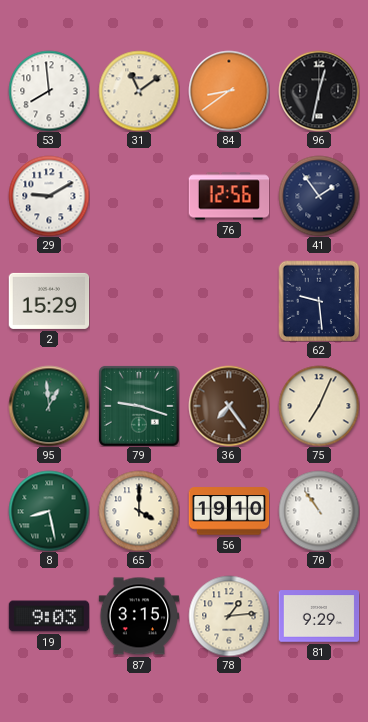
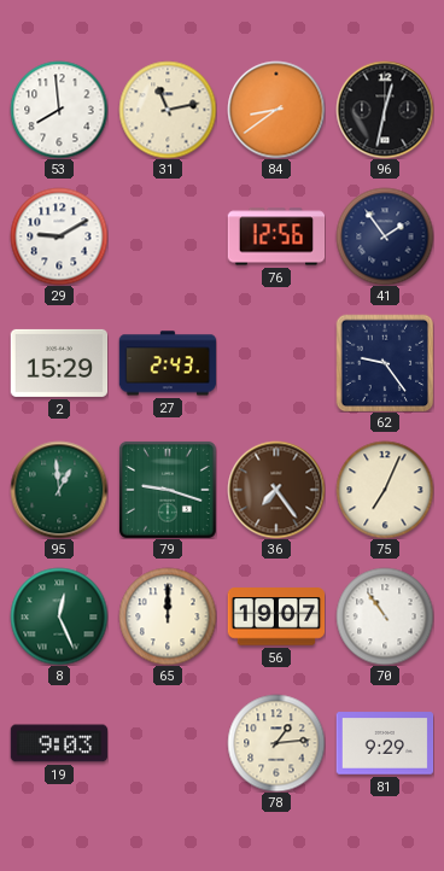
31: 11:09 -> 11:13 (168, 110)
27: none -> 2:43 (168, 363)
62: 9:29 -> 9:24 (385, 363)
8: 8:28 -> 12:26 (59, 616)
65: 4:00 -> 12:00 (168, 616)
56: 19:10 -> 19:07 (276, 616)
87: 3:15 -> none (139, 616)
